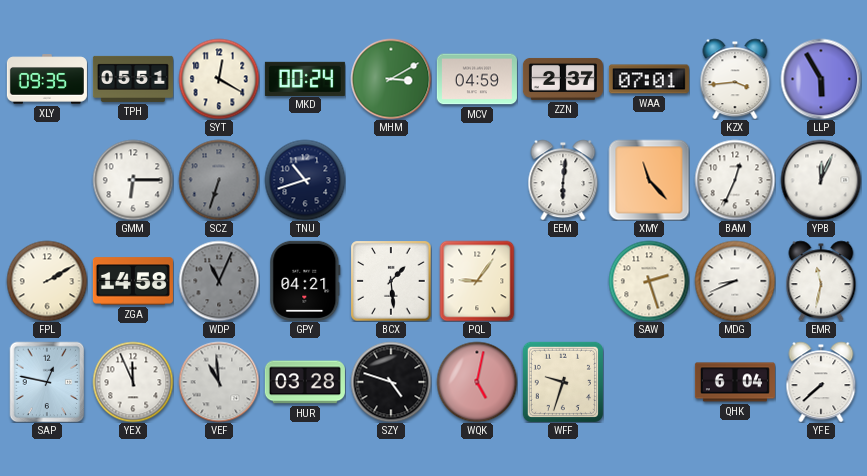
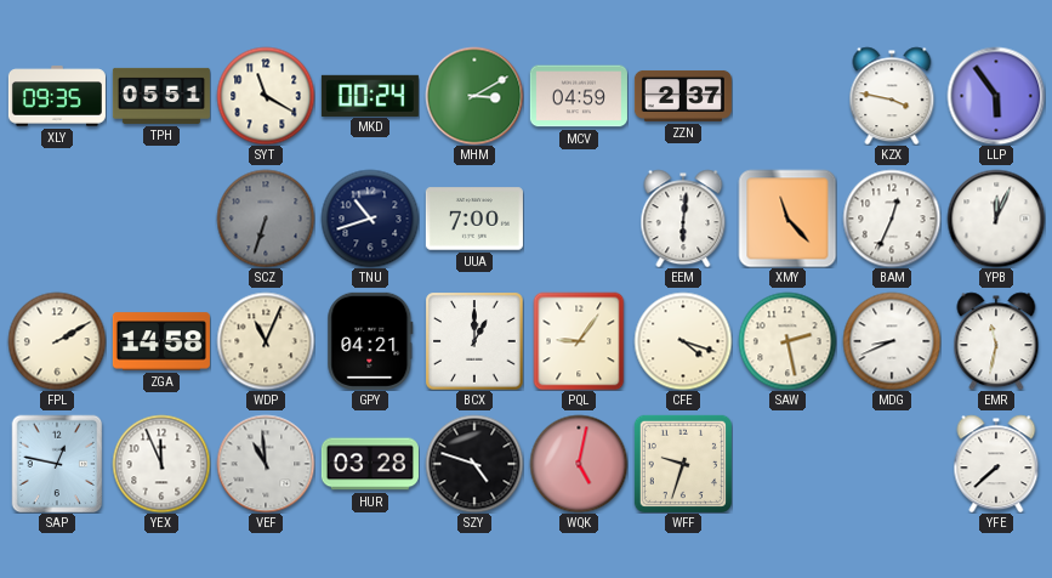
SYT: 12:20 -> 11:20 (266, 96)
WAA: 07:01 -> none (649, 79)
KZX: 3:44 -> 3:47 (892, 96)
LLP: 5:55 -> 5:54 (996, 96)
GMM: 6:15 -> none (133, 180)
UUA: none -> 7:00 (474, 219)
WDP dial: grey -> cream (266, 341)
BCX: 1:29 -> 1:00 (474, 341)
CFE: none -> 4:18 (683, 341)
SAW: 2:27 -> 2:28 (787, 341)
QHK: 6:04 -> none (735, 382)
